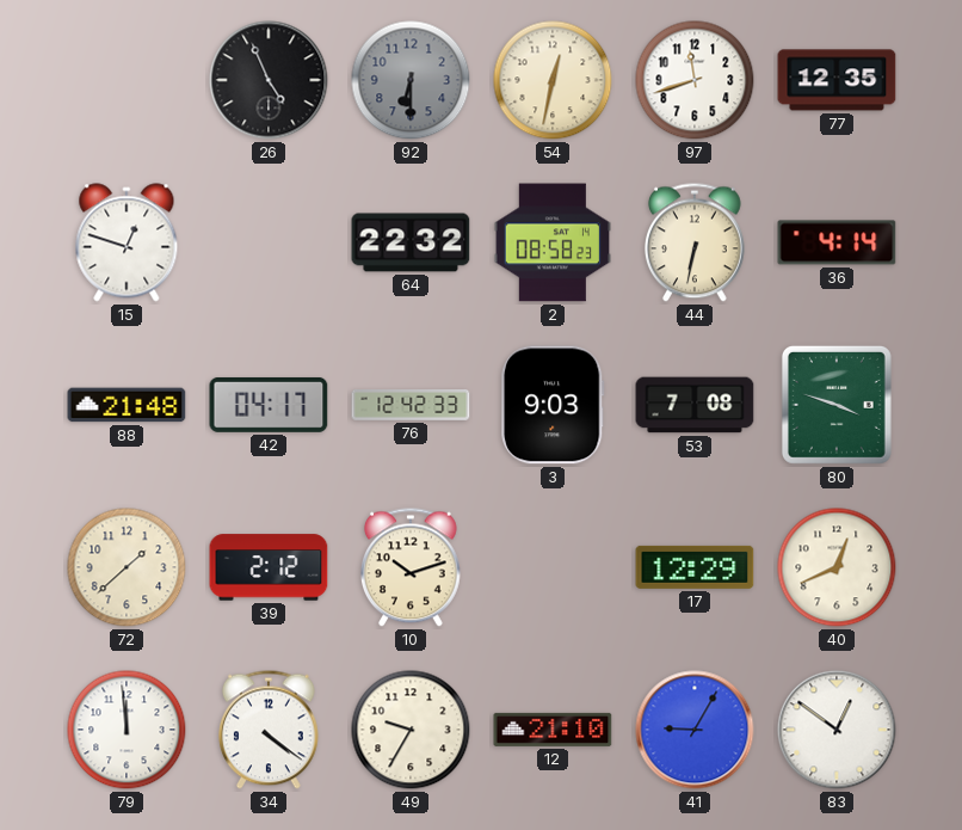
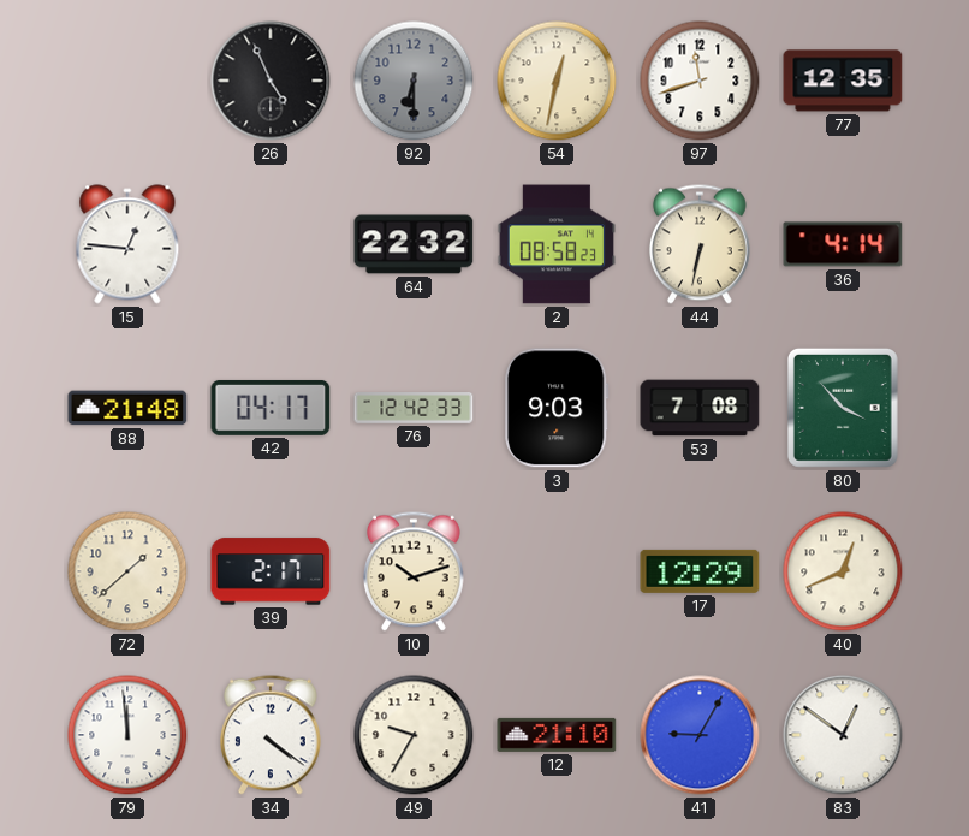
15: 12:48 -> 12:46 (127, 244)
80: 3:48 -> 3:53 (843, 408)
39: 2:12 -> 2:17 (271, 571)
